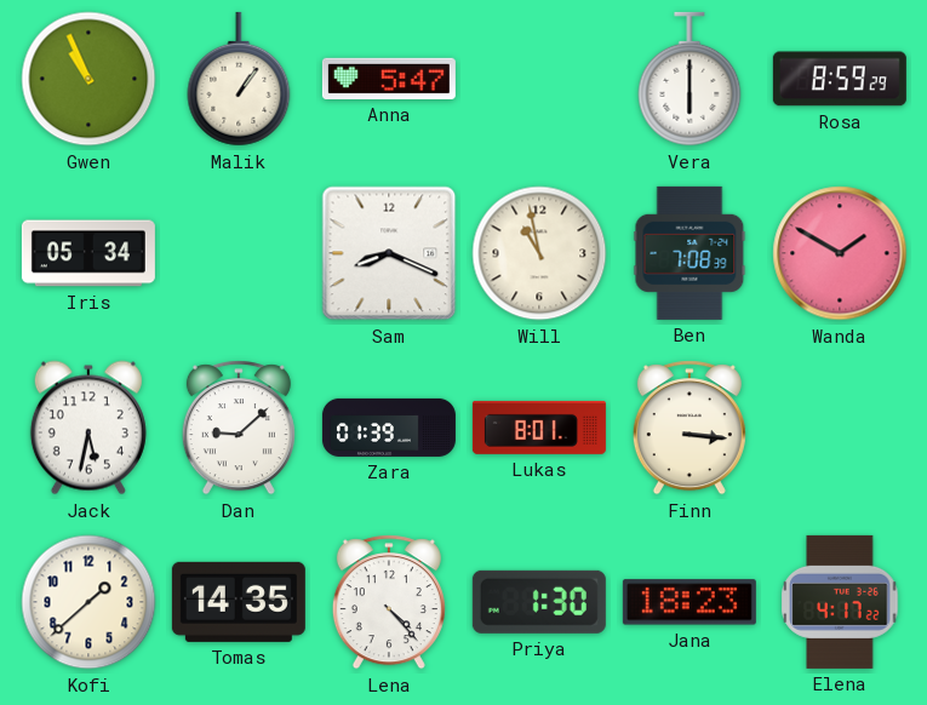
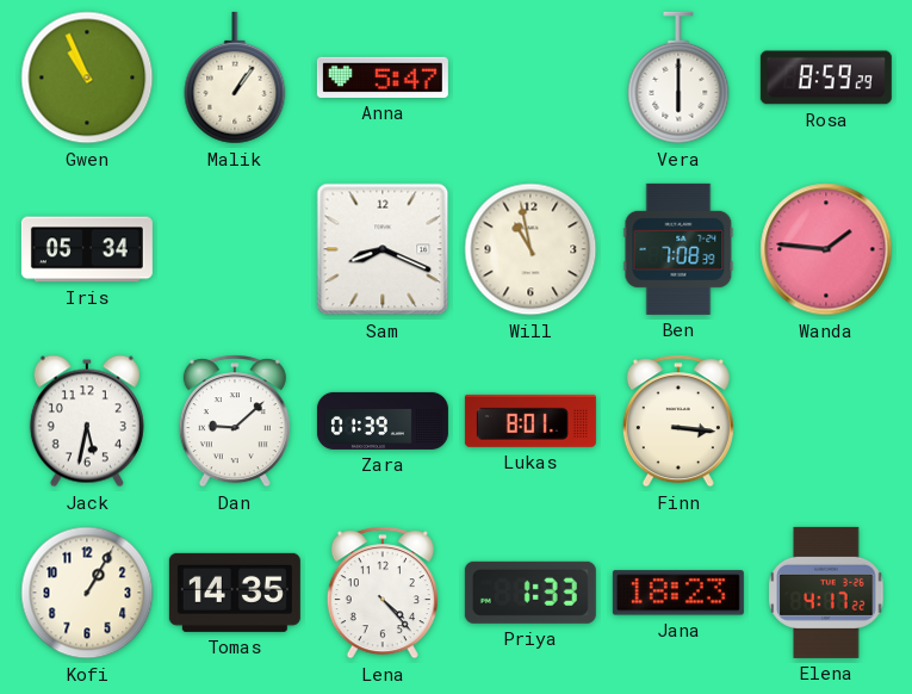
Wanda: 1:50 -> 1:46 (826, 249)
Kofi: 1:38 -> 1:05 (87, 593)
Priya: 1:30 -> 1:33 (531, 593)
